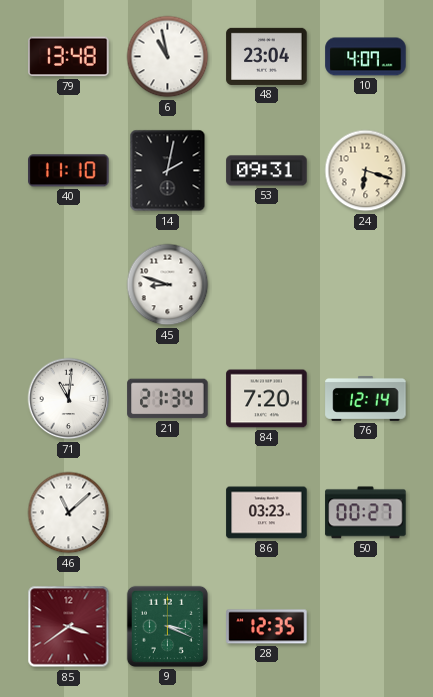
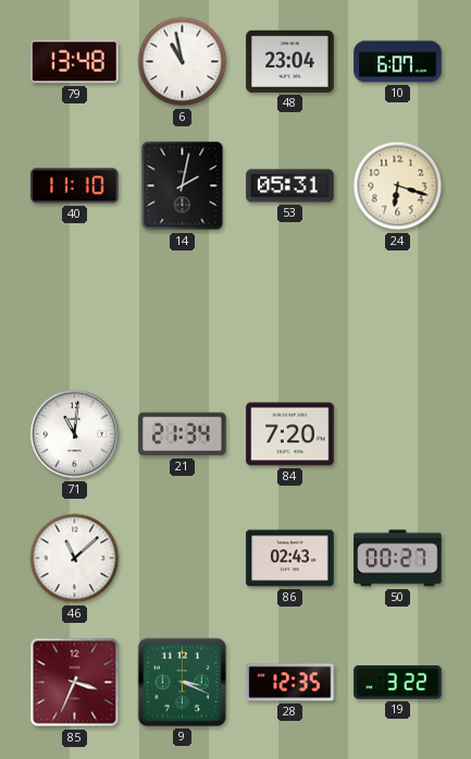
10: 4:07 -> 6:07 (398, 62)
53: 09:31 -> 05:31 (290, 186)
45: 8:48 -> none (168, 285)
76: 12:14 -> none (366, 398)
86: 03:23 -> 02:43 (290, 559)
85: 3:39 -> 3:34 (75, 683)
19: none -> 3:22 (398, 683)
